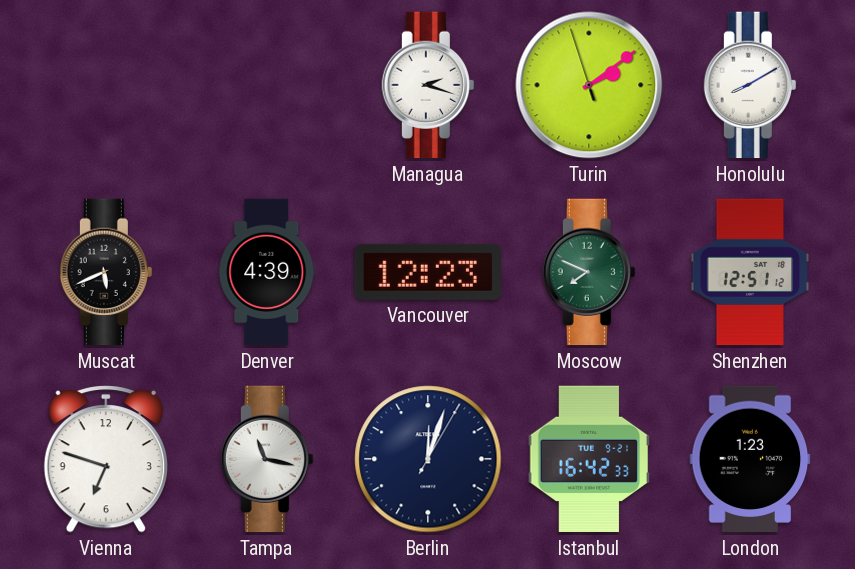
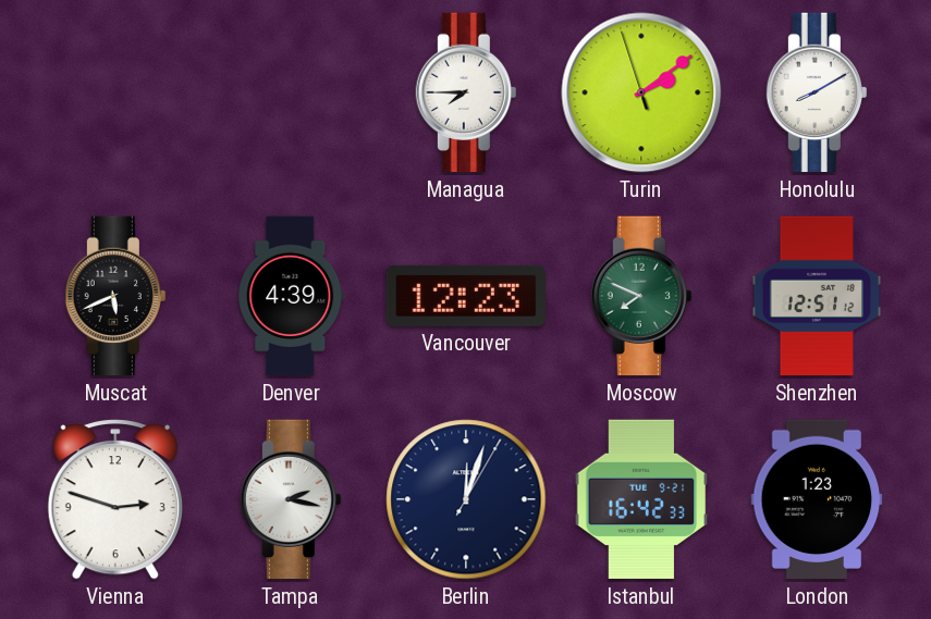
Managua: 2:18 -> 7:45 (466, 92)
Vienna: 6:48 -> 2:48 (115, 499)
Tampa: 11:17 -> 2:17 (291, 499)
